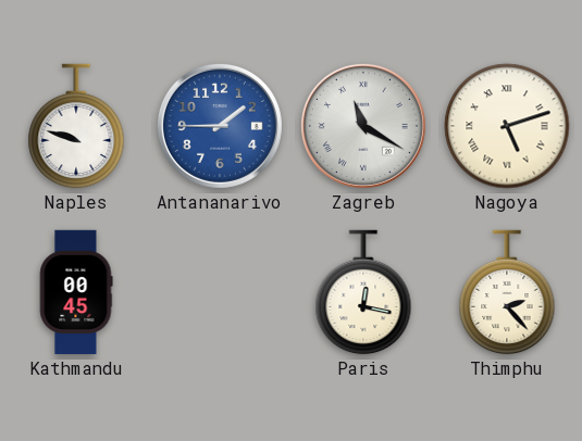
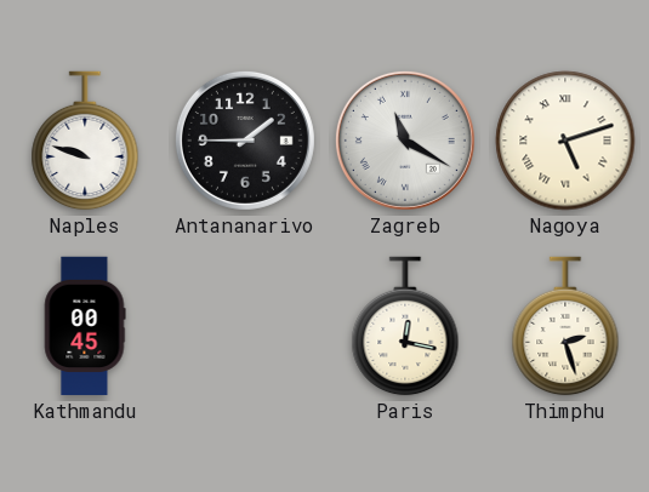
Antananarivo dial: blue -> black (245, 141)
Thimphu: 2:23 -> 2:27 (565, 326)
